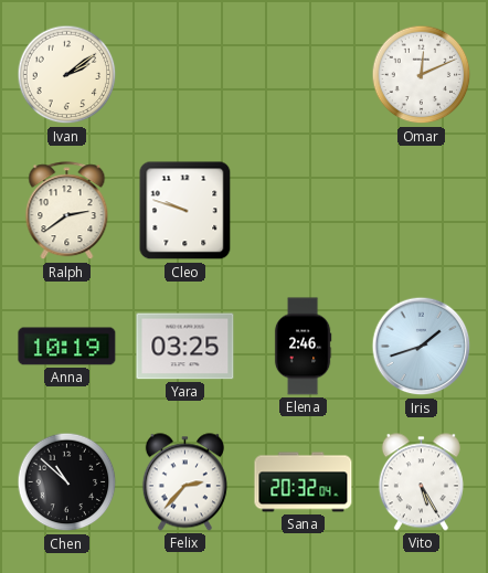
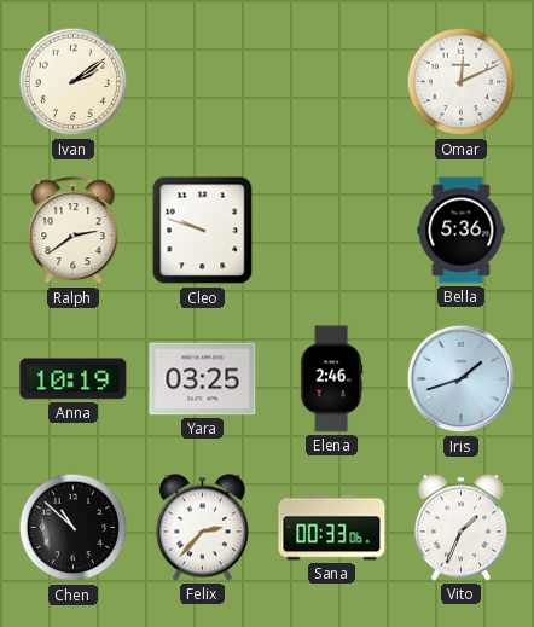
Bella: none -> 5:36 (462, 231)
Sana: 20:32 -> 00:33 (332, 528)
Vito: 5:25 -> 1:34 (460, 528)
